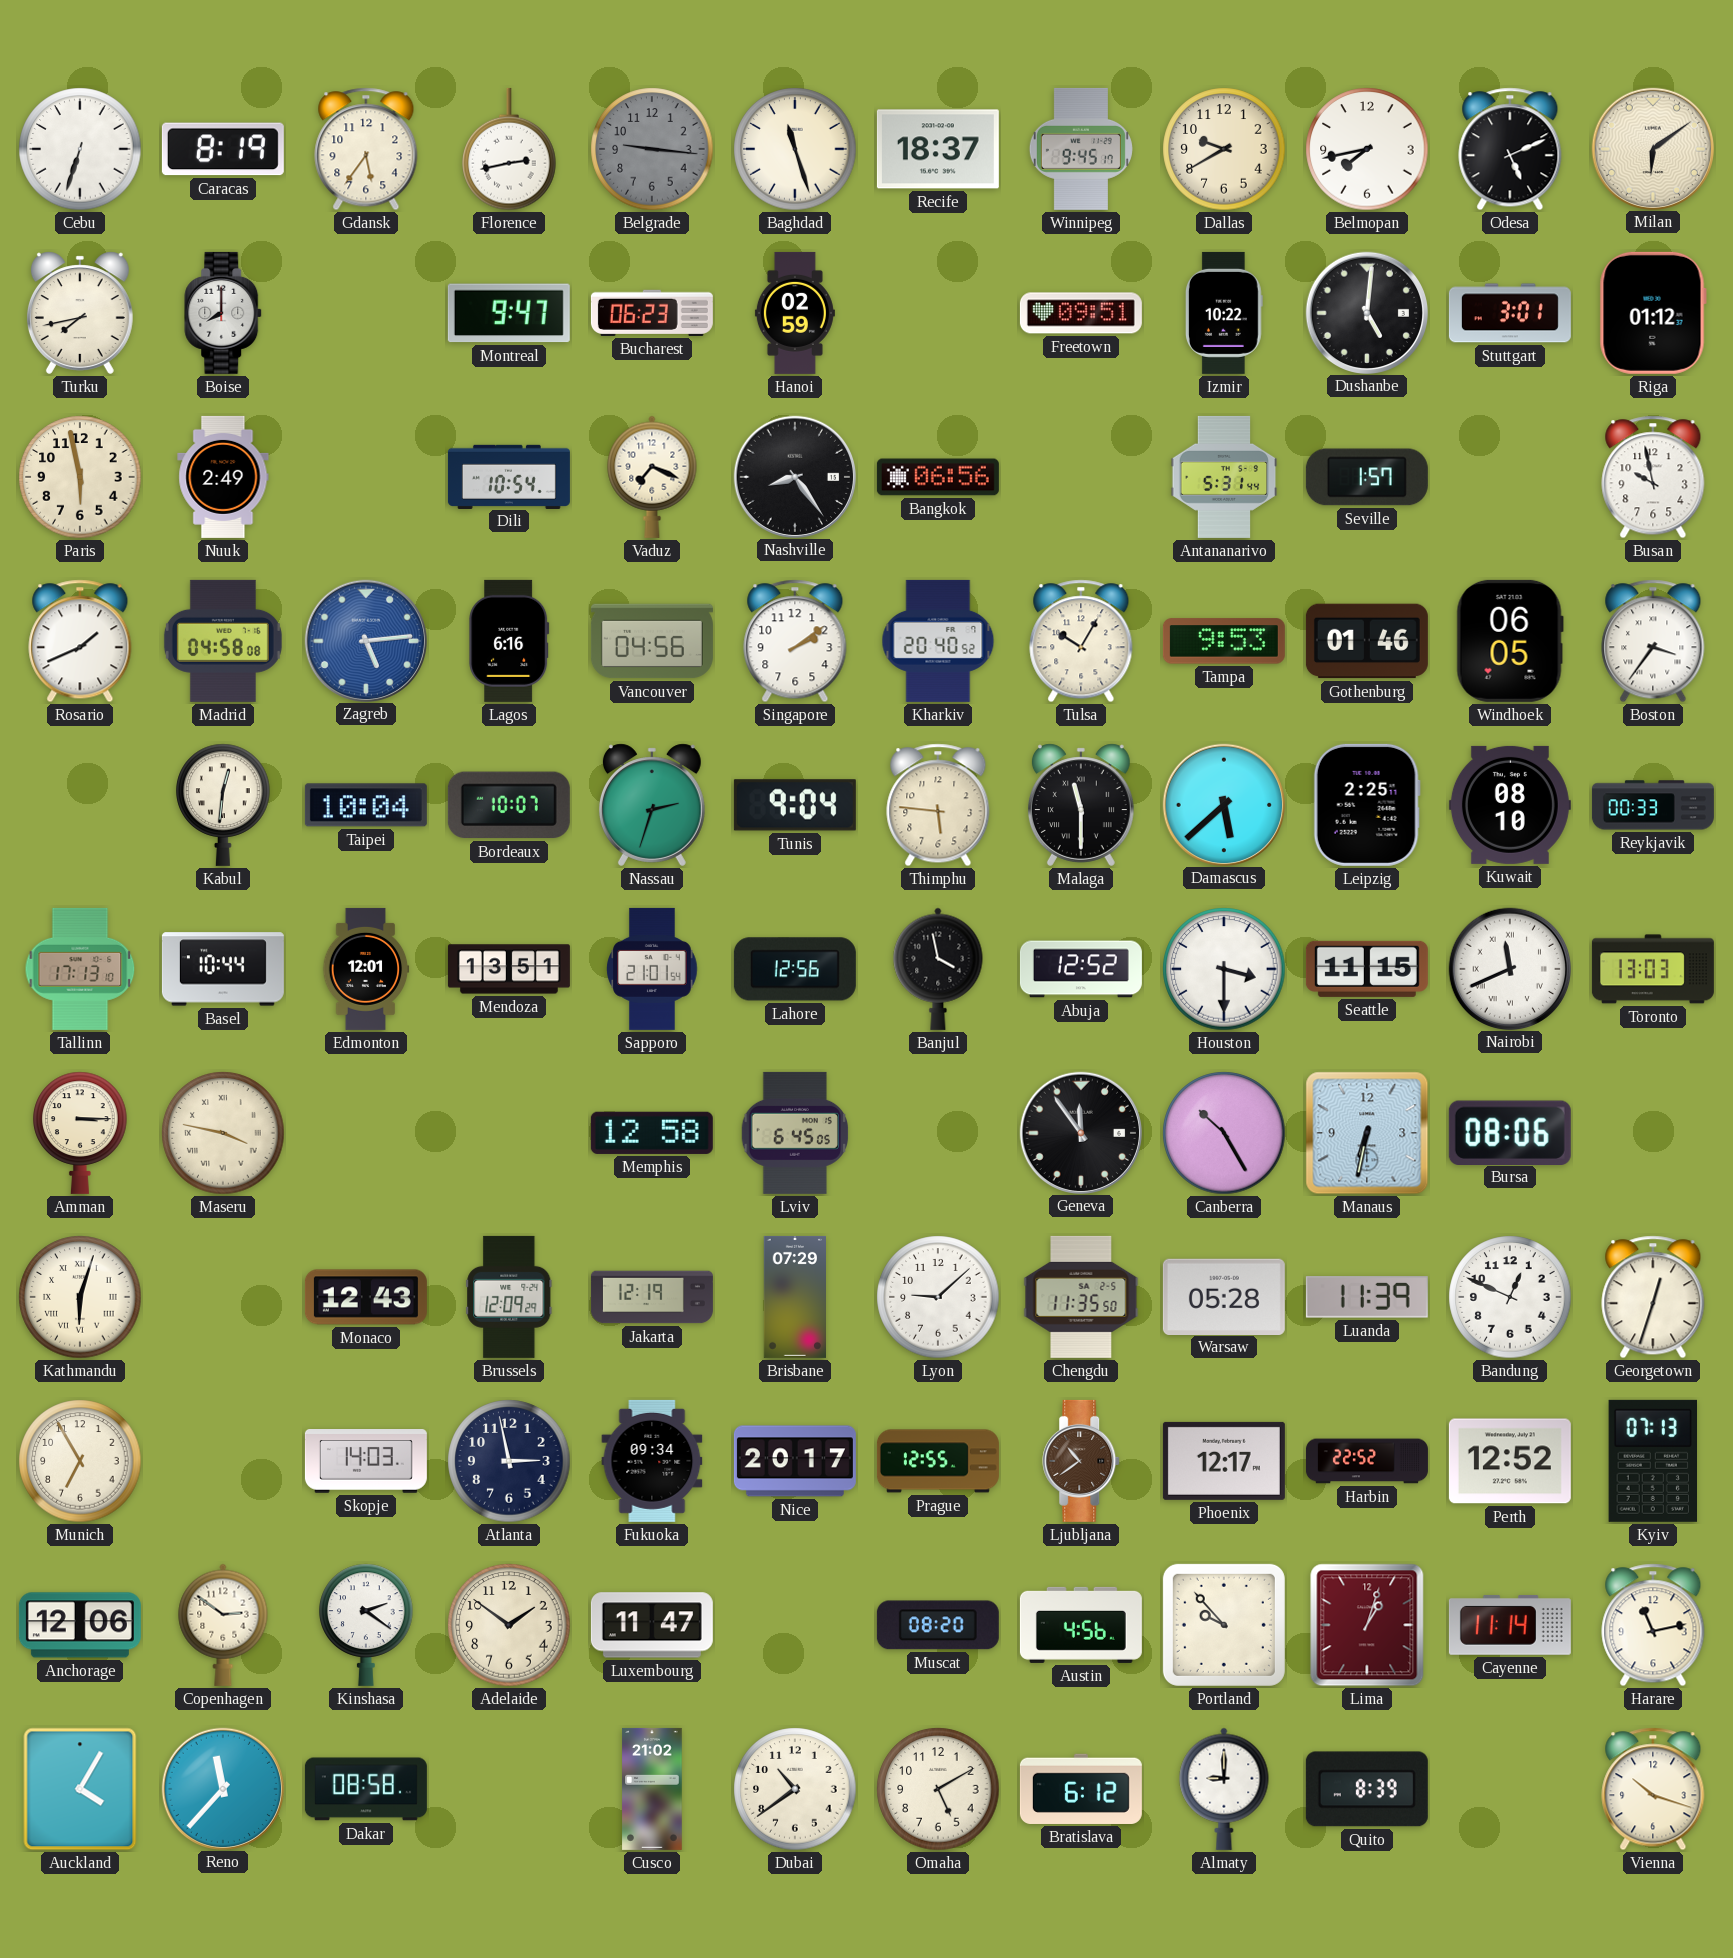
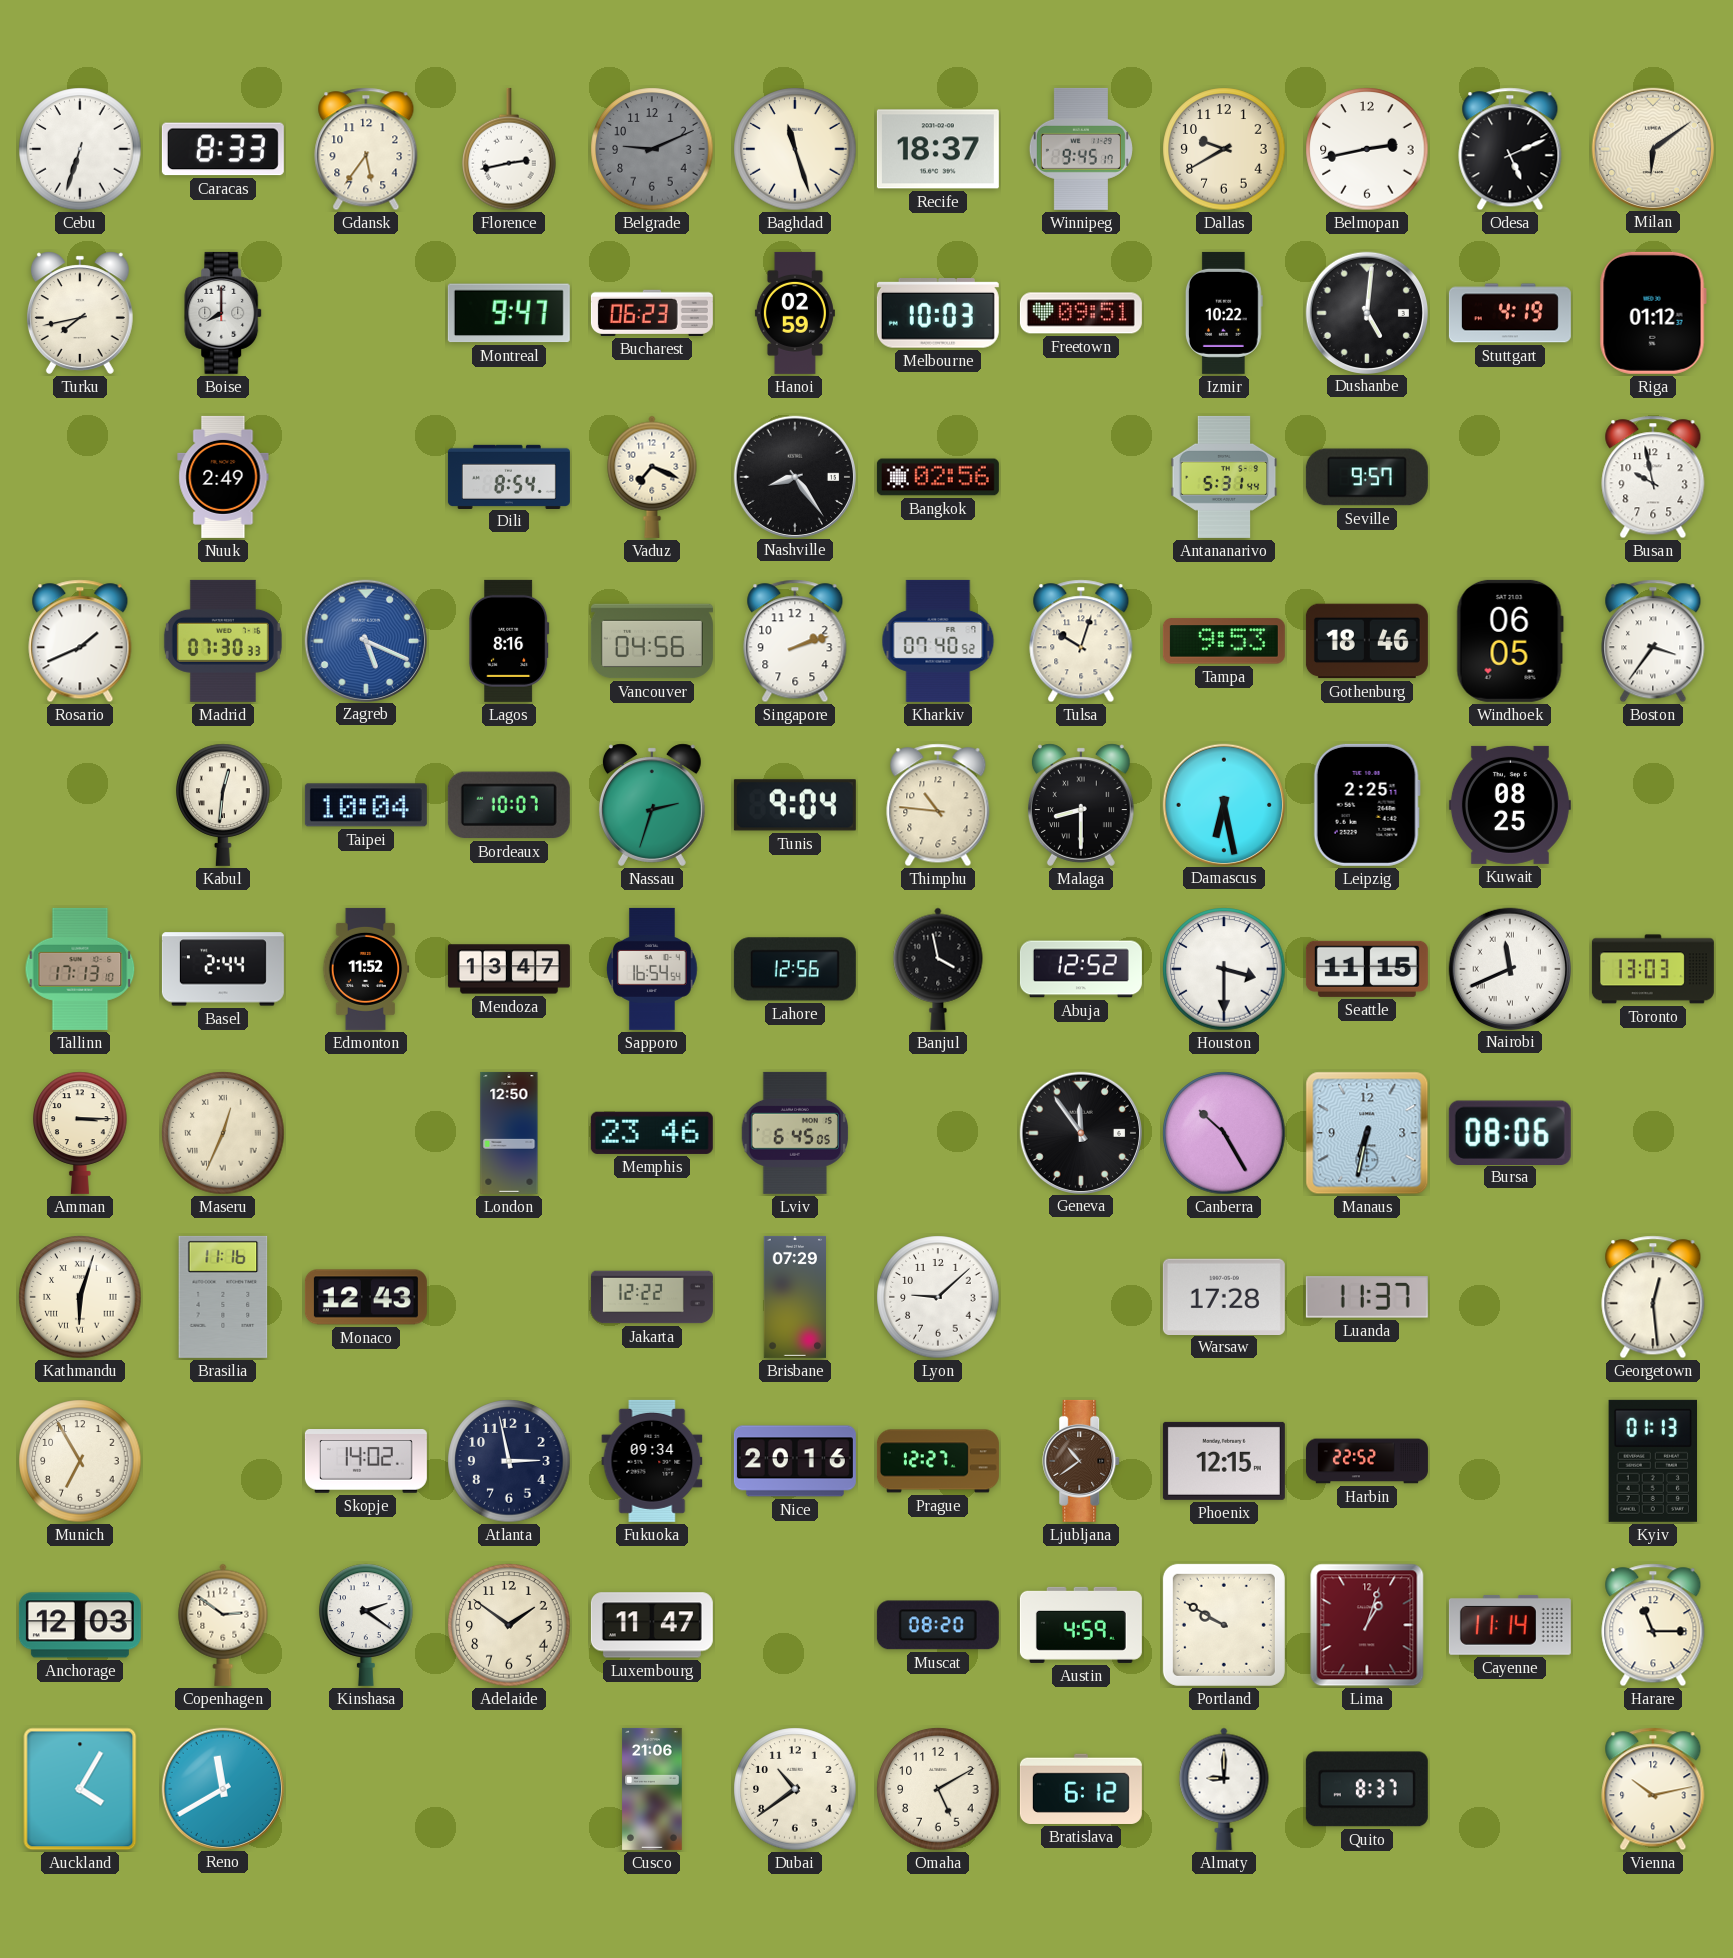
Caracas: 8:19 -> 8:33 (223, 149)
Belgrade: 9:16 -> 9:11 (652, 149)
Belmopan: 7:43 -> 2:43 (1367, 149)
Melbourne: none -> 10:03 (938, 314)
Stuttgart: 3:01 -> 4:19 (1510, 313)
Paris: 5:58 -> none (80, 477)
Dili: 10:54 -> 8:54 (509, 476)
Bangkok: 06:56 -> 02:56 (938, 477)
Seville: 1:57 -> 9:57 (1367, 477)
Madrid: 04:58 -> 07:30 (223, 641)
Zagreb: 5:14 -> 5:19 (365, 640)
Lagos: 6:16 -> 8:16 (509, 641)
Singapore: 2:09 -> 2:12 (795, 641)
Kharkiv: 20:40 -> 07:40 (938, 641)
Tulsa: 10:05 -> 10:03 (1081, 641)
Gothenburg: 01:46 -> 18:46 (1367, 641)
Thimphu: 5:46 -> 10:46 (938, 805)
Malaga: 11:30 -> 8:30 (1081, 805)
Damascus: 5:38 -> 6:28 (1223, 804)
Kuwait: 08:10 -> 08:25 (1510, 805)
Reykjavik: 00:33 -> none (1653, 805)
Basel: 10:44 -> 2:44 (223, 969)
Edmonton: 12:01 -> 11:52 (366, 969)
Mendoza: 13:51 -> 13:47 (509, 969)
Sapporo: 21:01 -> 16:54 (652, 969)
Maseru: 3:47 -> 12:34 (223, 1133)
London: none -> 12:50 (509, 1133)
Memphis: 12:58 -> 23:46 (652, 1133)
Brasilia: none -> 11:16 (223, 1297)
Brussels: 12:09 -> none (509, 1297)
Jakarta: 12:19 -> 12:22 (652, 1297)
Chengdu: 11:35 -> none (1081, 1297)
Warsaw: 05:28 -> 17:28 (1224, 1296)
Luanda: 11:39 -> 11:37 (1367, 1297)
Bandung: 12:49 -> none (1510, 1297)
Georgetown: 12:33 -> 12:29 (1653, 1297)
Skopje: 14:03 -> 14:02 (366, 1462)
Nice: 20:17 -> 20:16 (795, 1461)
Prague: 12:55 -> 12:27 (938, 1461)
Phoenix: 12:17 -> 12:15 (1224, 1461)
Perth: 12:52 -> none (1510, 1461)
Kyiv: 07:13 -> 01:13 (1652, 1461)
Anchorage: 12:06 -> 12:03 (80, 1625)
Austin: 4:56 -> 4:59 (1081, 1625)
Portland: 9:53 -> 9:50 (1224, 1625)
Harare: 11:13 -> 11:15 (1653, 1625)
Reno: 11:37 -> 11:40 (222, 1788)
Dakar: 08:58 -> none (366, 1789)
Cusco: 21:02 -> 21:06 (652, 1789)
Quito: 8:39 -> 8:37 (1367, 1789)
Vienna: 10:18 -> 10:13 (1653, 1789)
